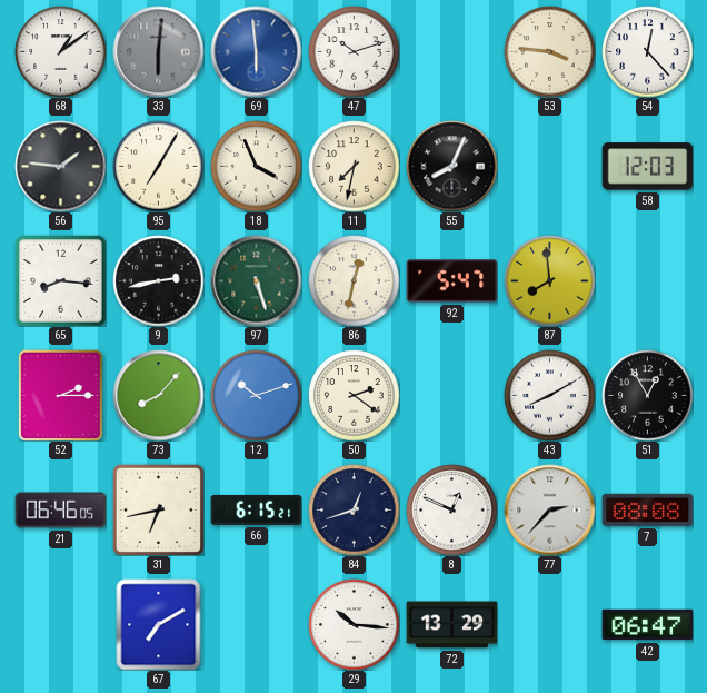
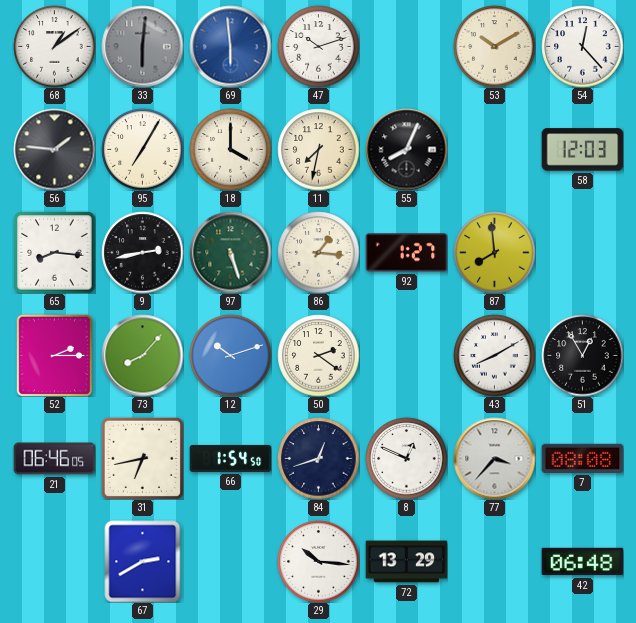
53: 3:46 -> 10:10 (494, 46)
18: 3:56 -> 4:00 (230, 149)
86: 12:32 -> 1:16 (318, 252)
92: 5:47 -> 1:27 (406, 253)
66: 6:15 -> 1:54 (230, 458)
77: 2:37 -> 3:37 (494, 458)
67: 7:10 -> 2:40 (143, 561)
42: 06:47 -> 06:48 (582, 562)
